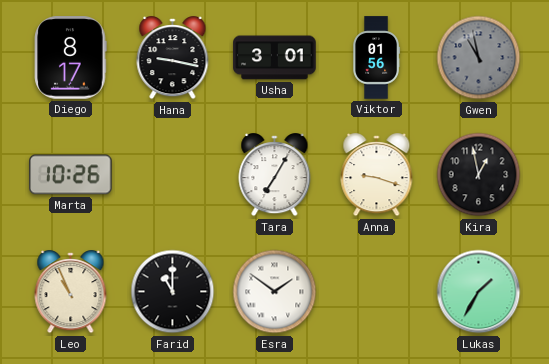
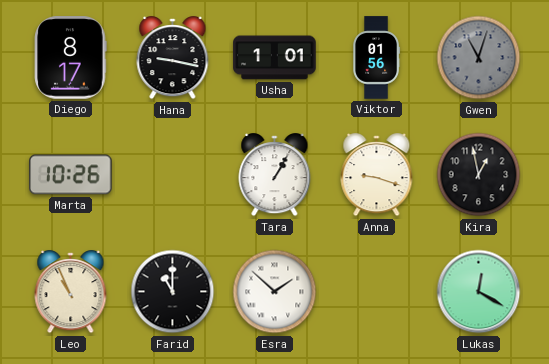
Usha: 3:01 -> 1:01 (275, 58)
Gwen: 10:58 -> 11:03 (479, 58)
Tara: 7:05 -> 1:05 (275, 175)
Esra: 1:51 -> 1:52 (275, 292)
Lukas: 1:35 -> 12:20 (479, 292)
